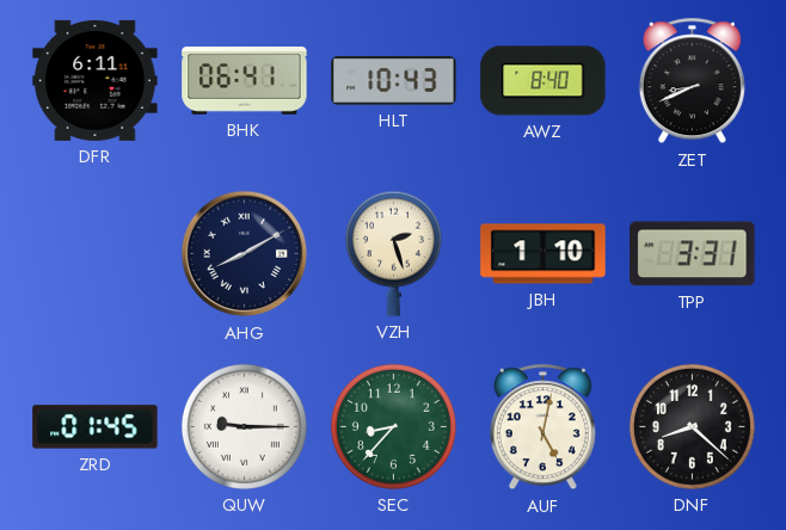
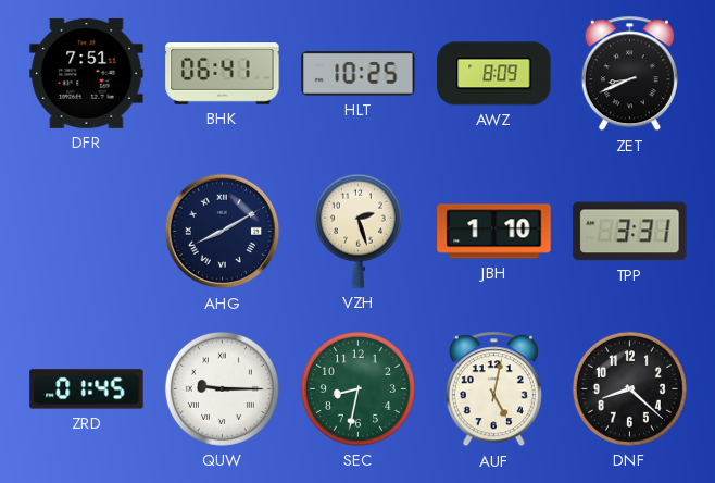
DFR: 6:11 -> 7:51 (87, 73)
HLT: 10:43 -> 10:25 (359, 74)
AWZ: 8:40 -> 8:09 (494, 74)
SEC: 8:37 -> 8:32 (357, 388)
